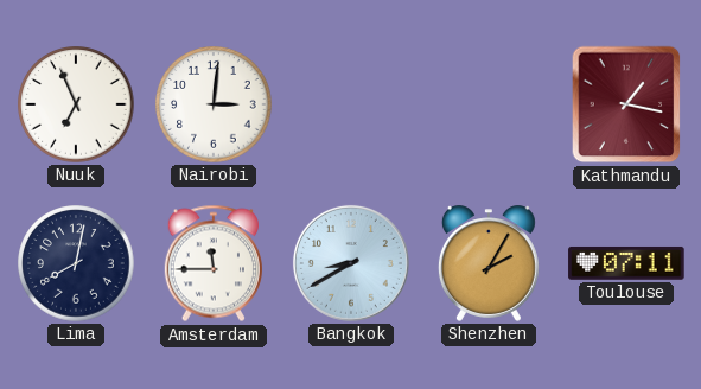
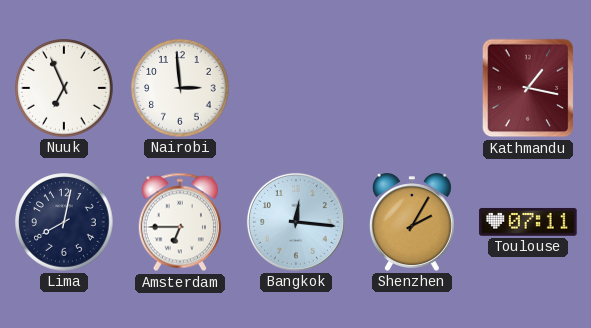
Nairobi: 3:01 -> 2:59 (180, 88)
Amsterdam: 11:45 -> 6:45 (179, 222)
Bangkok: 8:40 -> 12:16 (296, 222)
